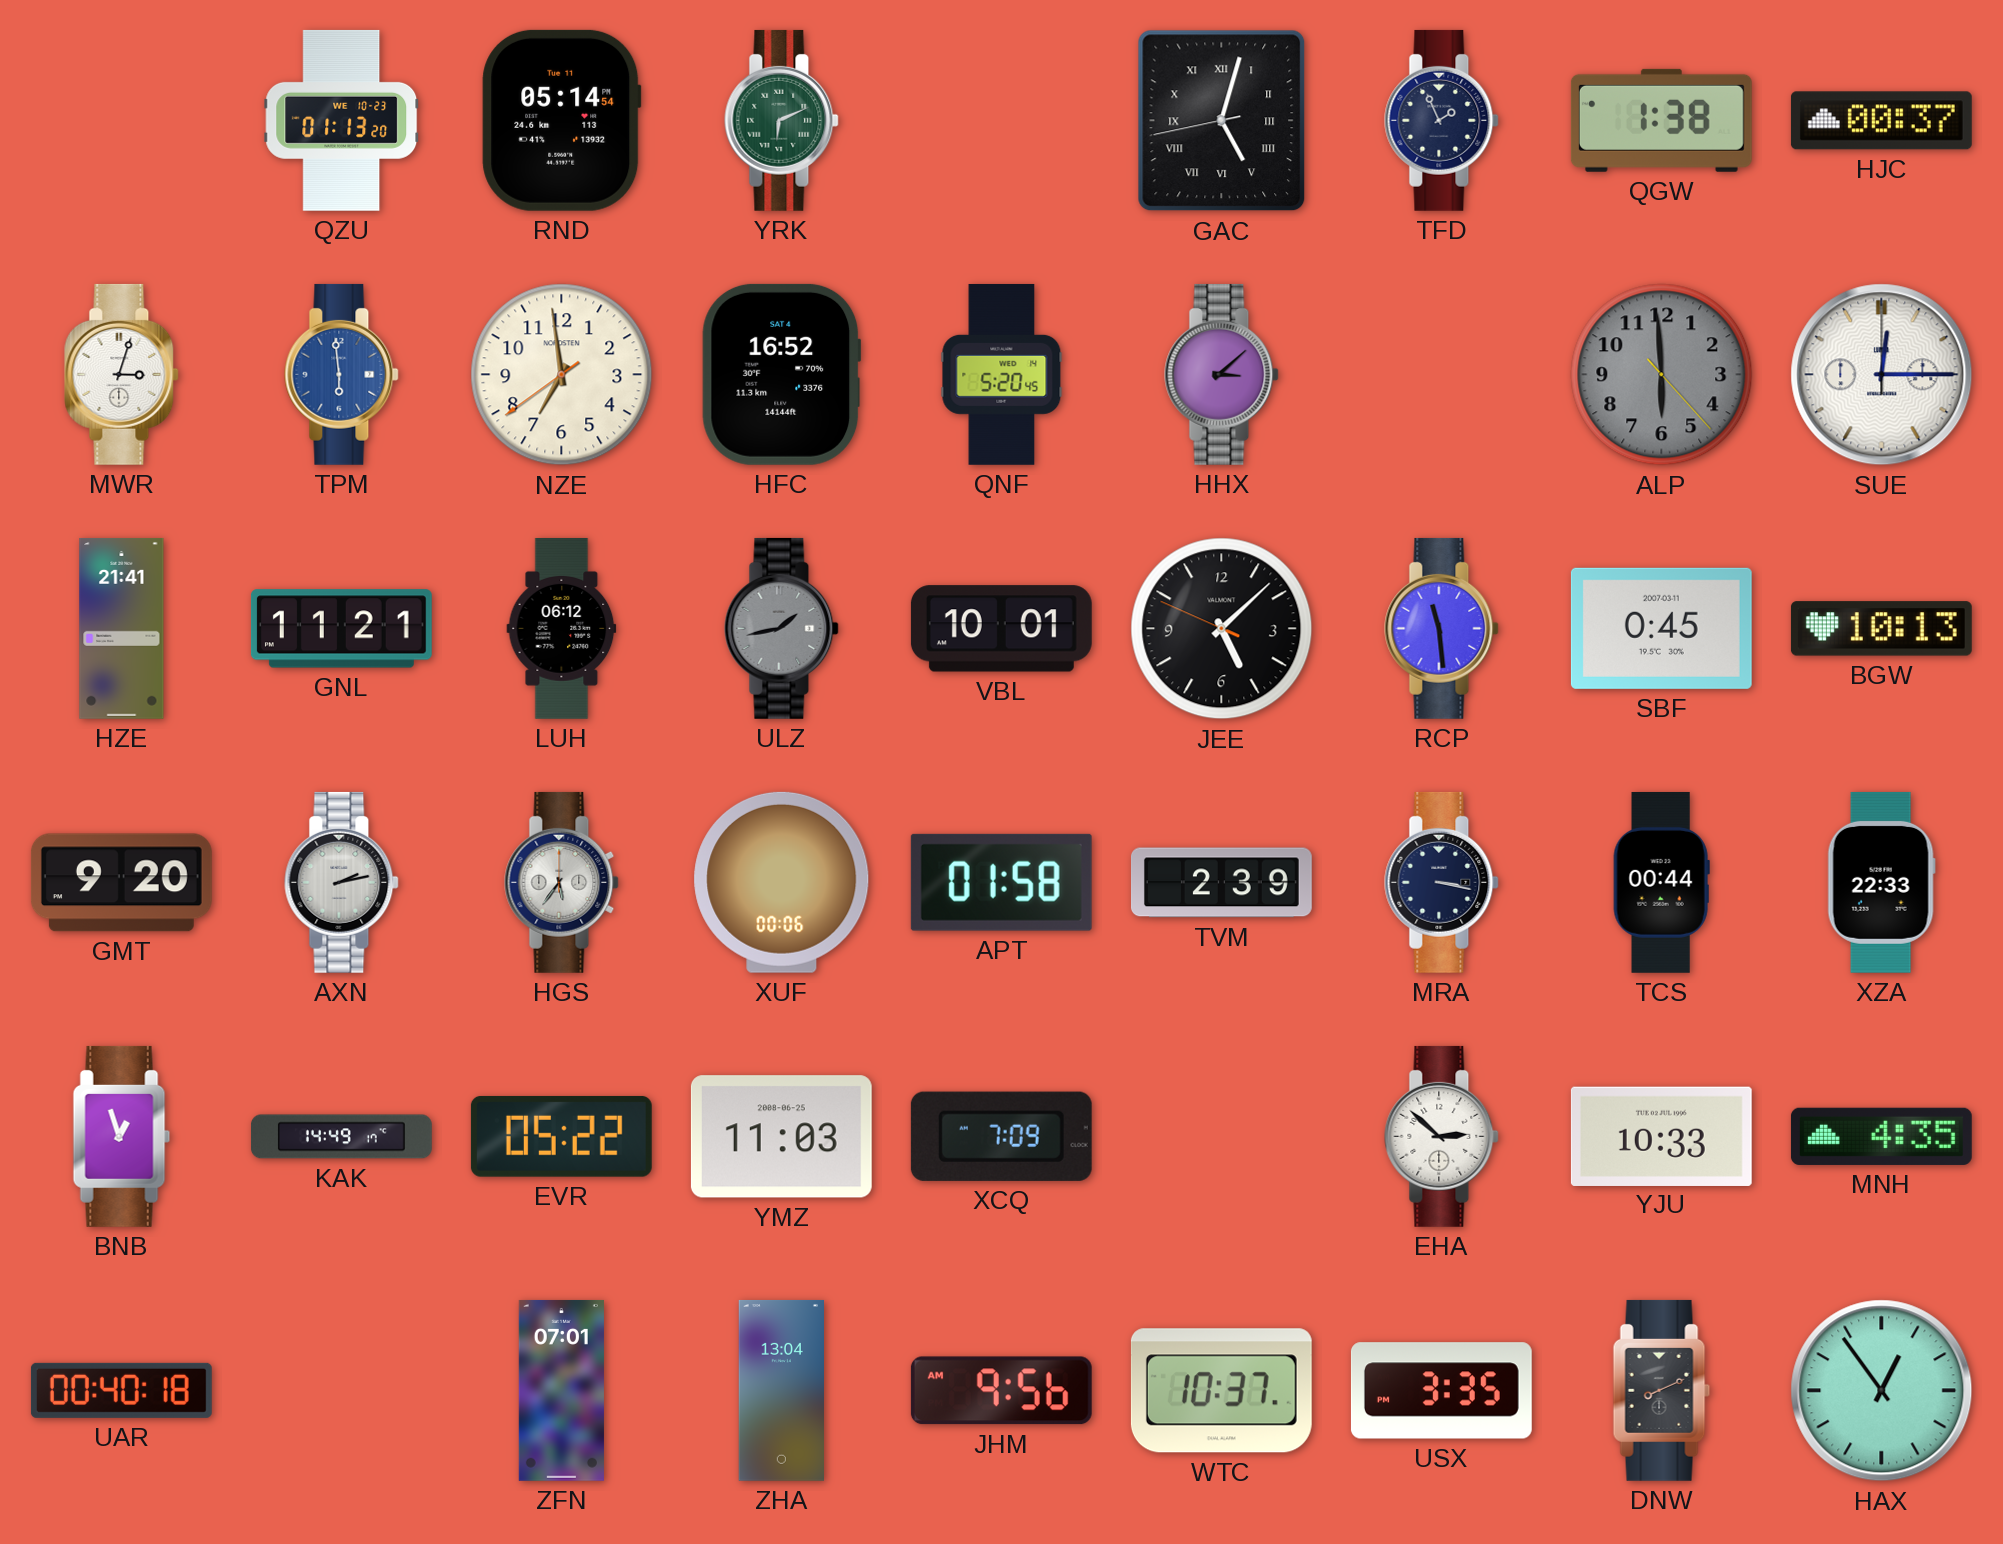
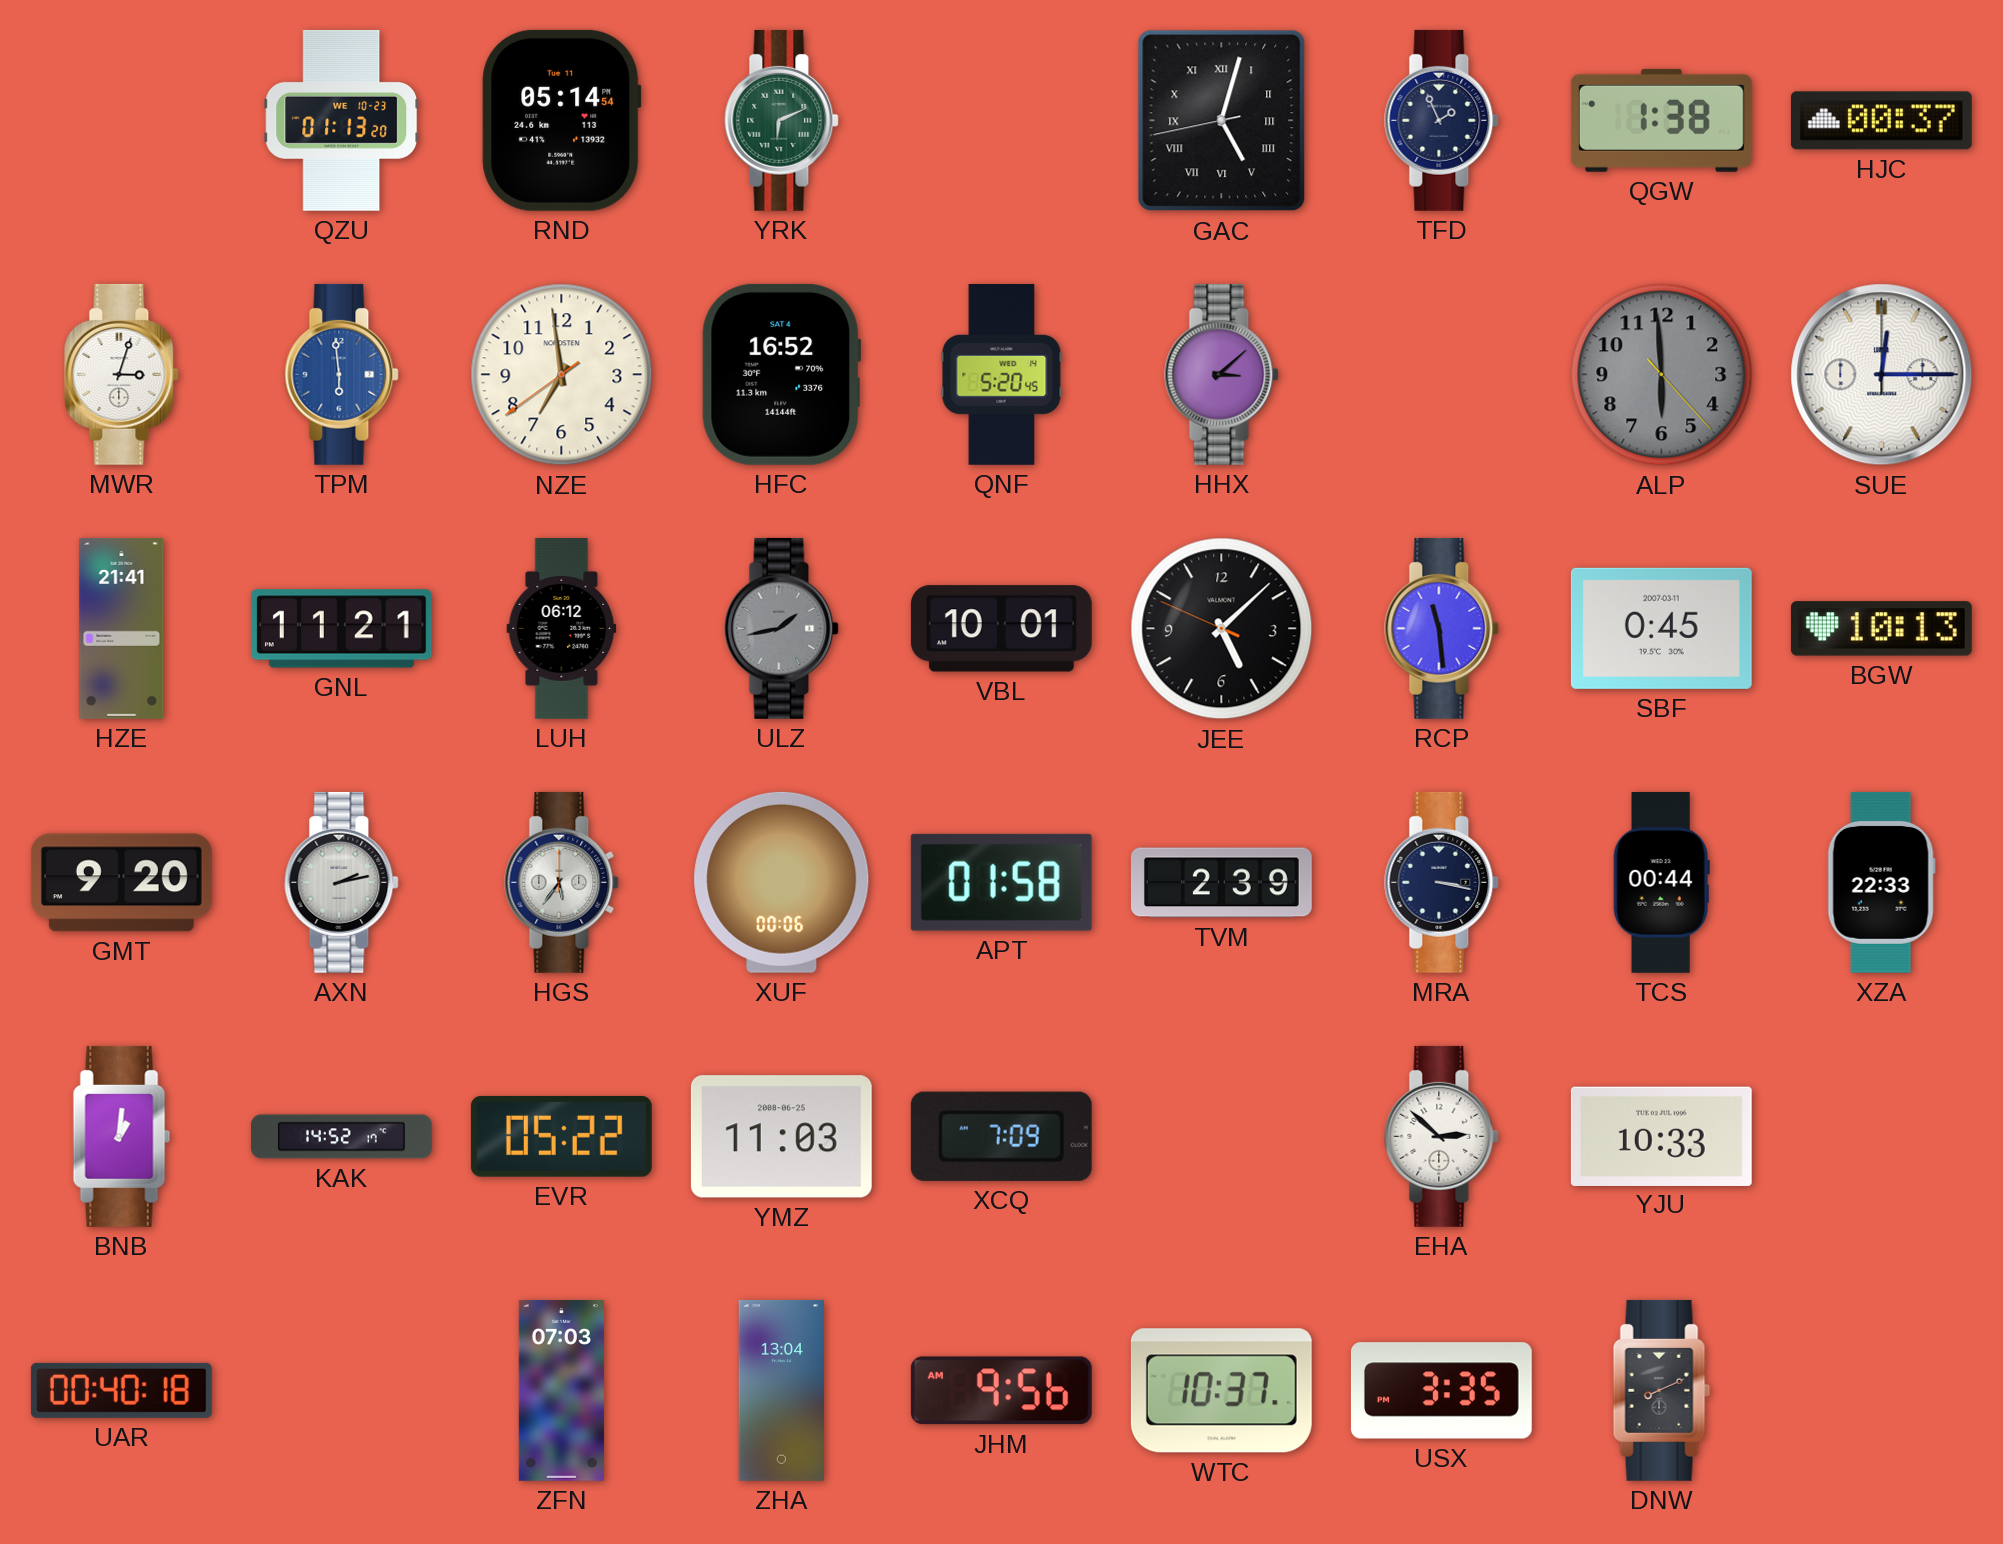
BNB: 12:57 -> 1:01 (122, 1136)
KAK: 14:49 -> 14:52 (341, 1137)
MNH: 4:35 -> none (1881, 1136)
ZFN: 07:01 -> 07:03 (561, 1390)
HAX: 12:54 -> none (1882, 1391)
